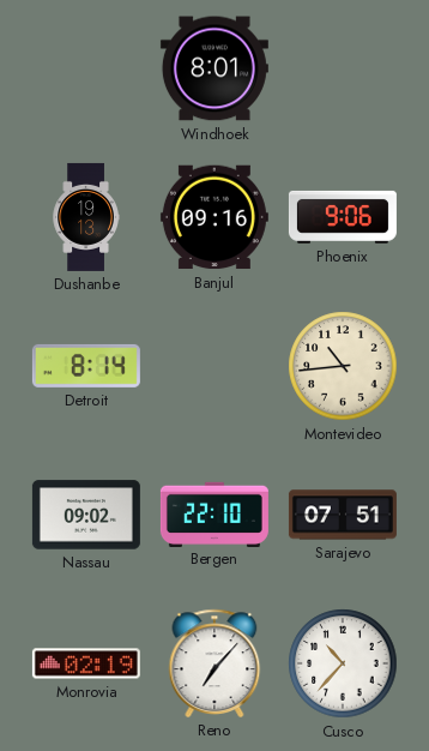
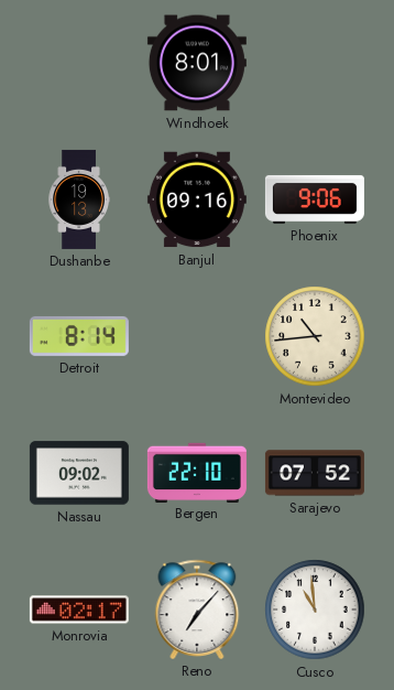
Sarajevo: 07:51 -> 07:52 (315, 473)
Monrovia: 02:19 -> 02:17 (79, 610)
Cusco: 10:37 -> 10:59 (315, 610)
